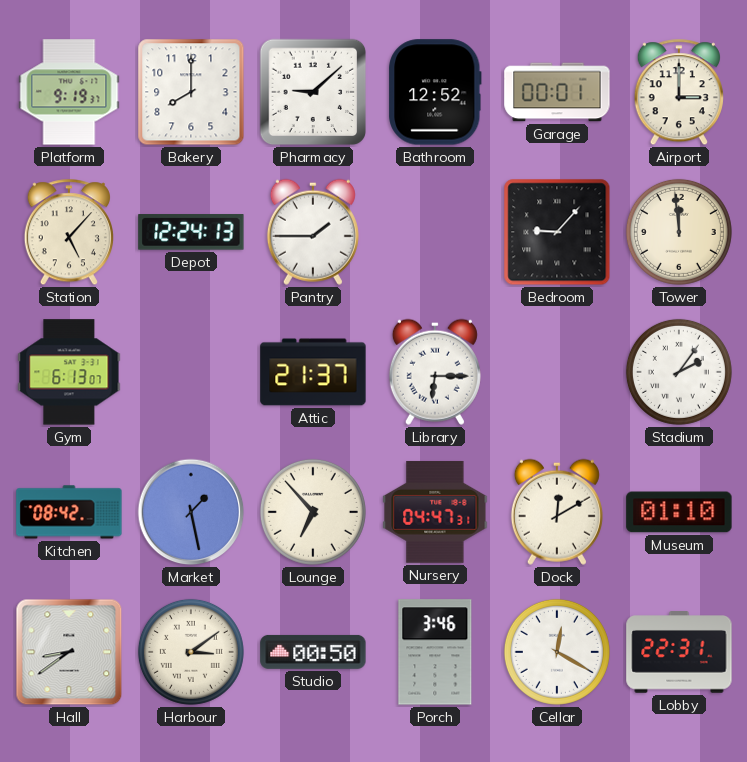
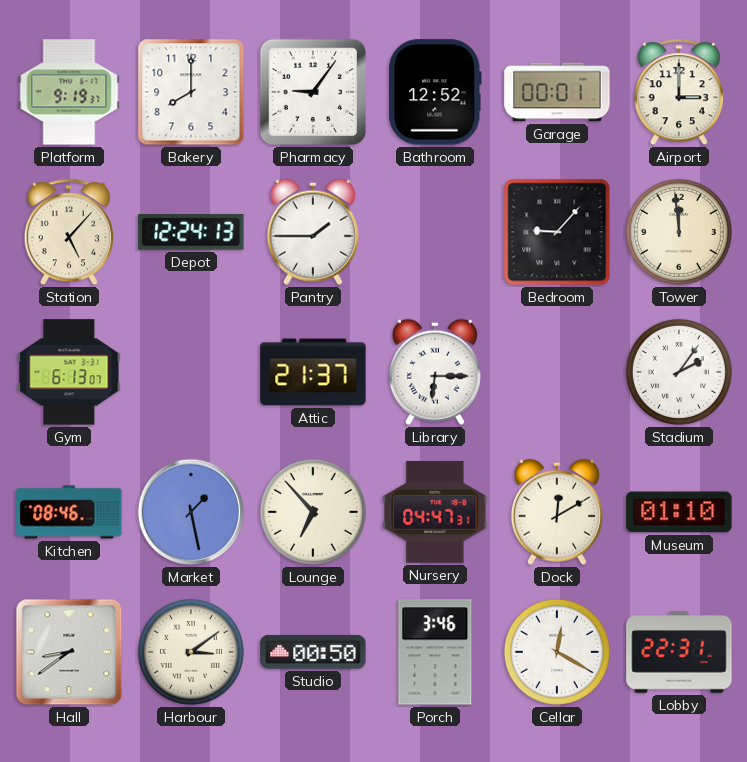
Pharmacy: 9:08 -> 9:06 (313, 92)
Kitchen: 08:42 -> 08:46 (69, 512)
